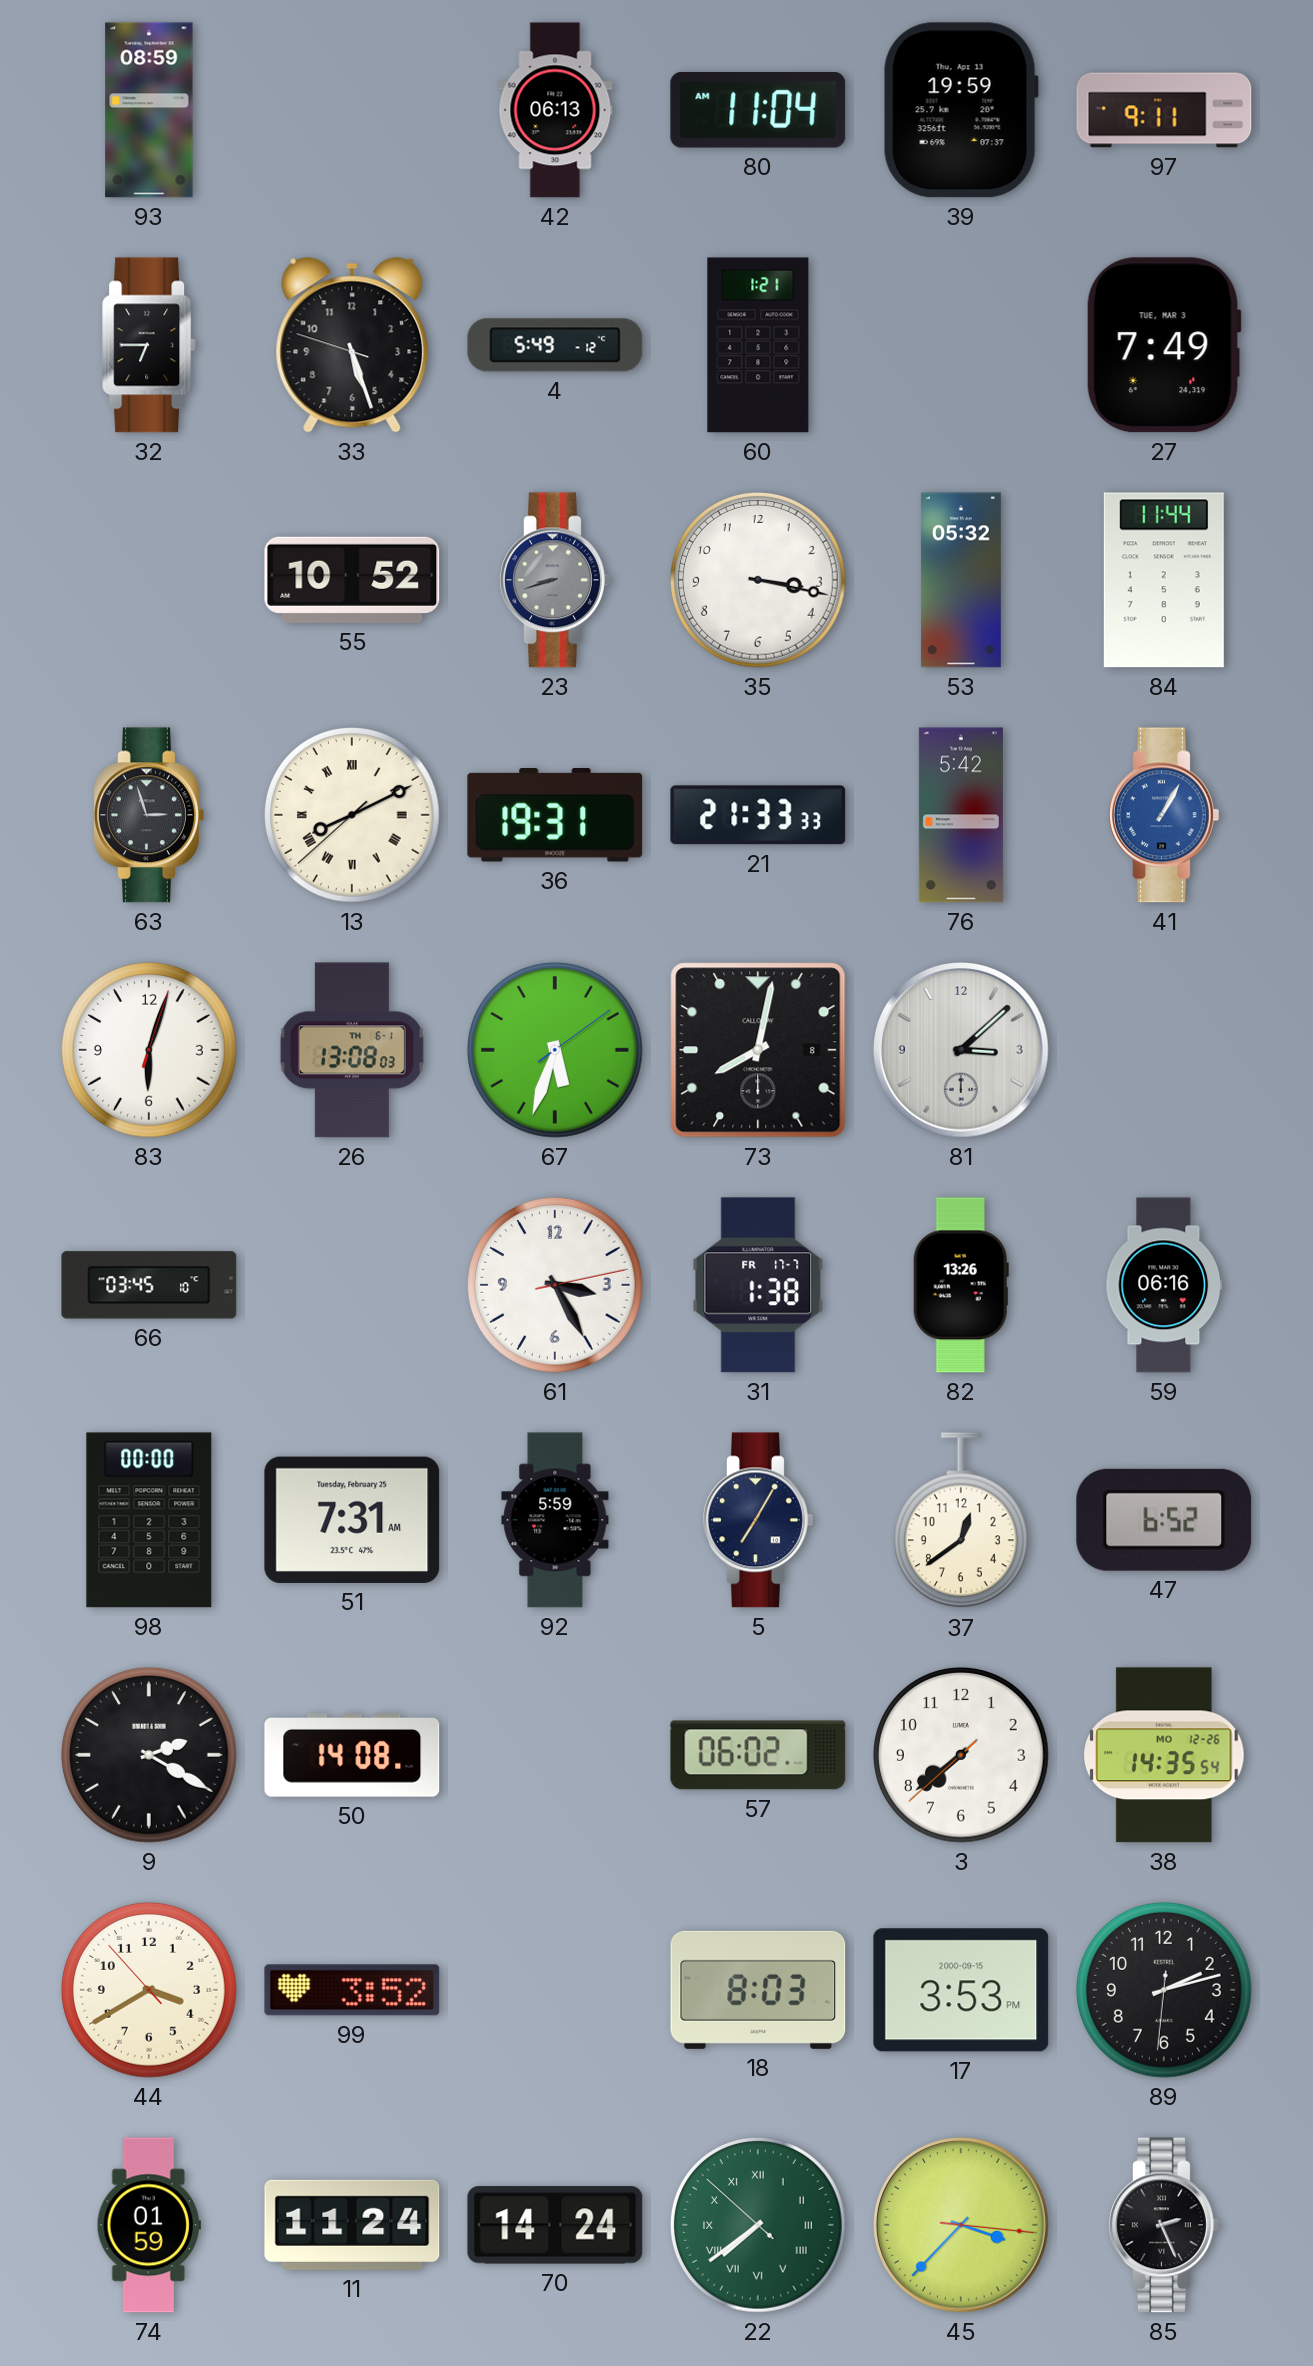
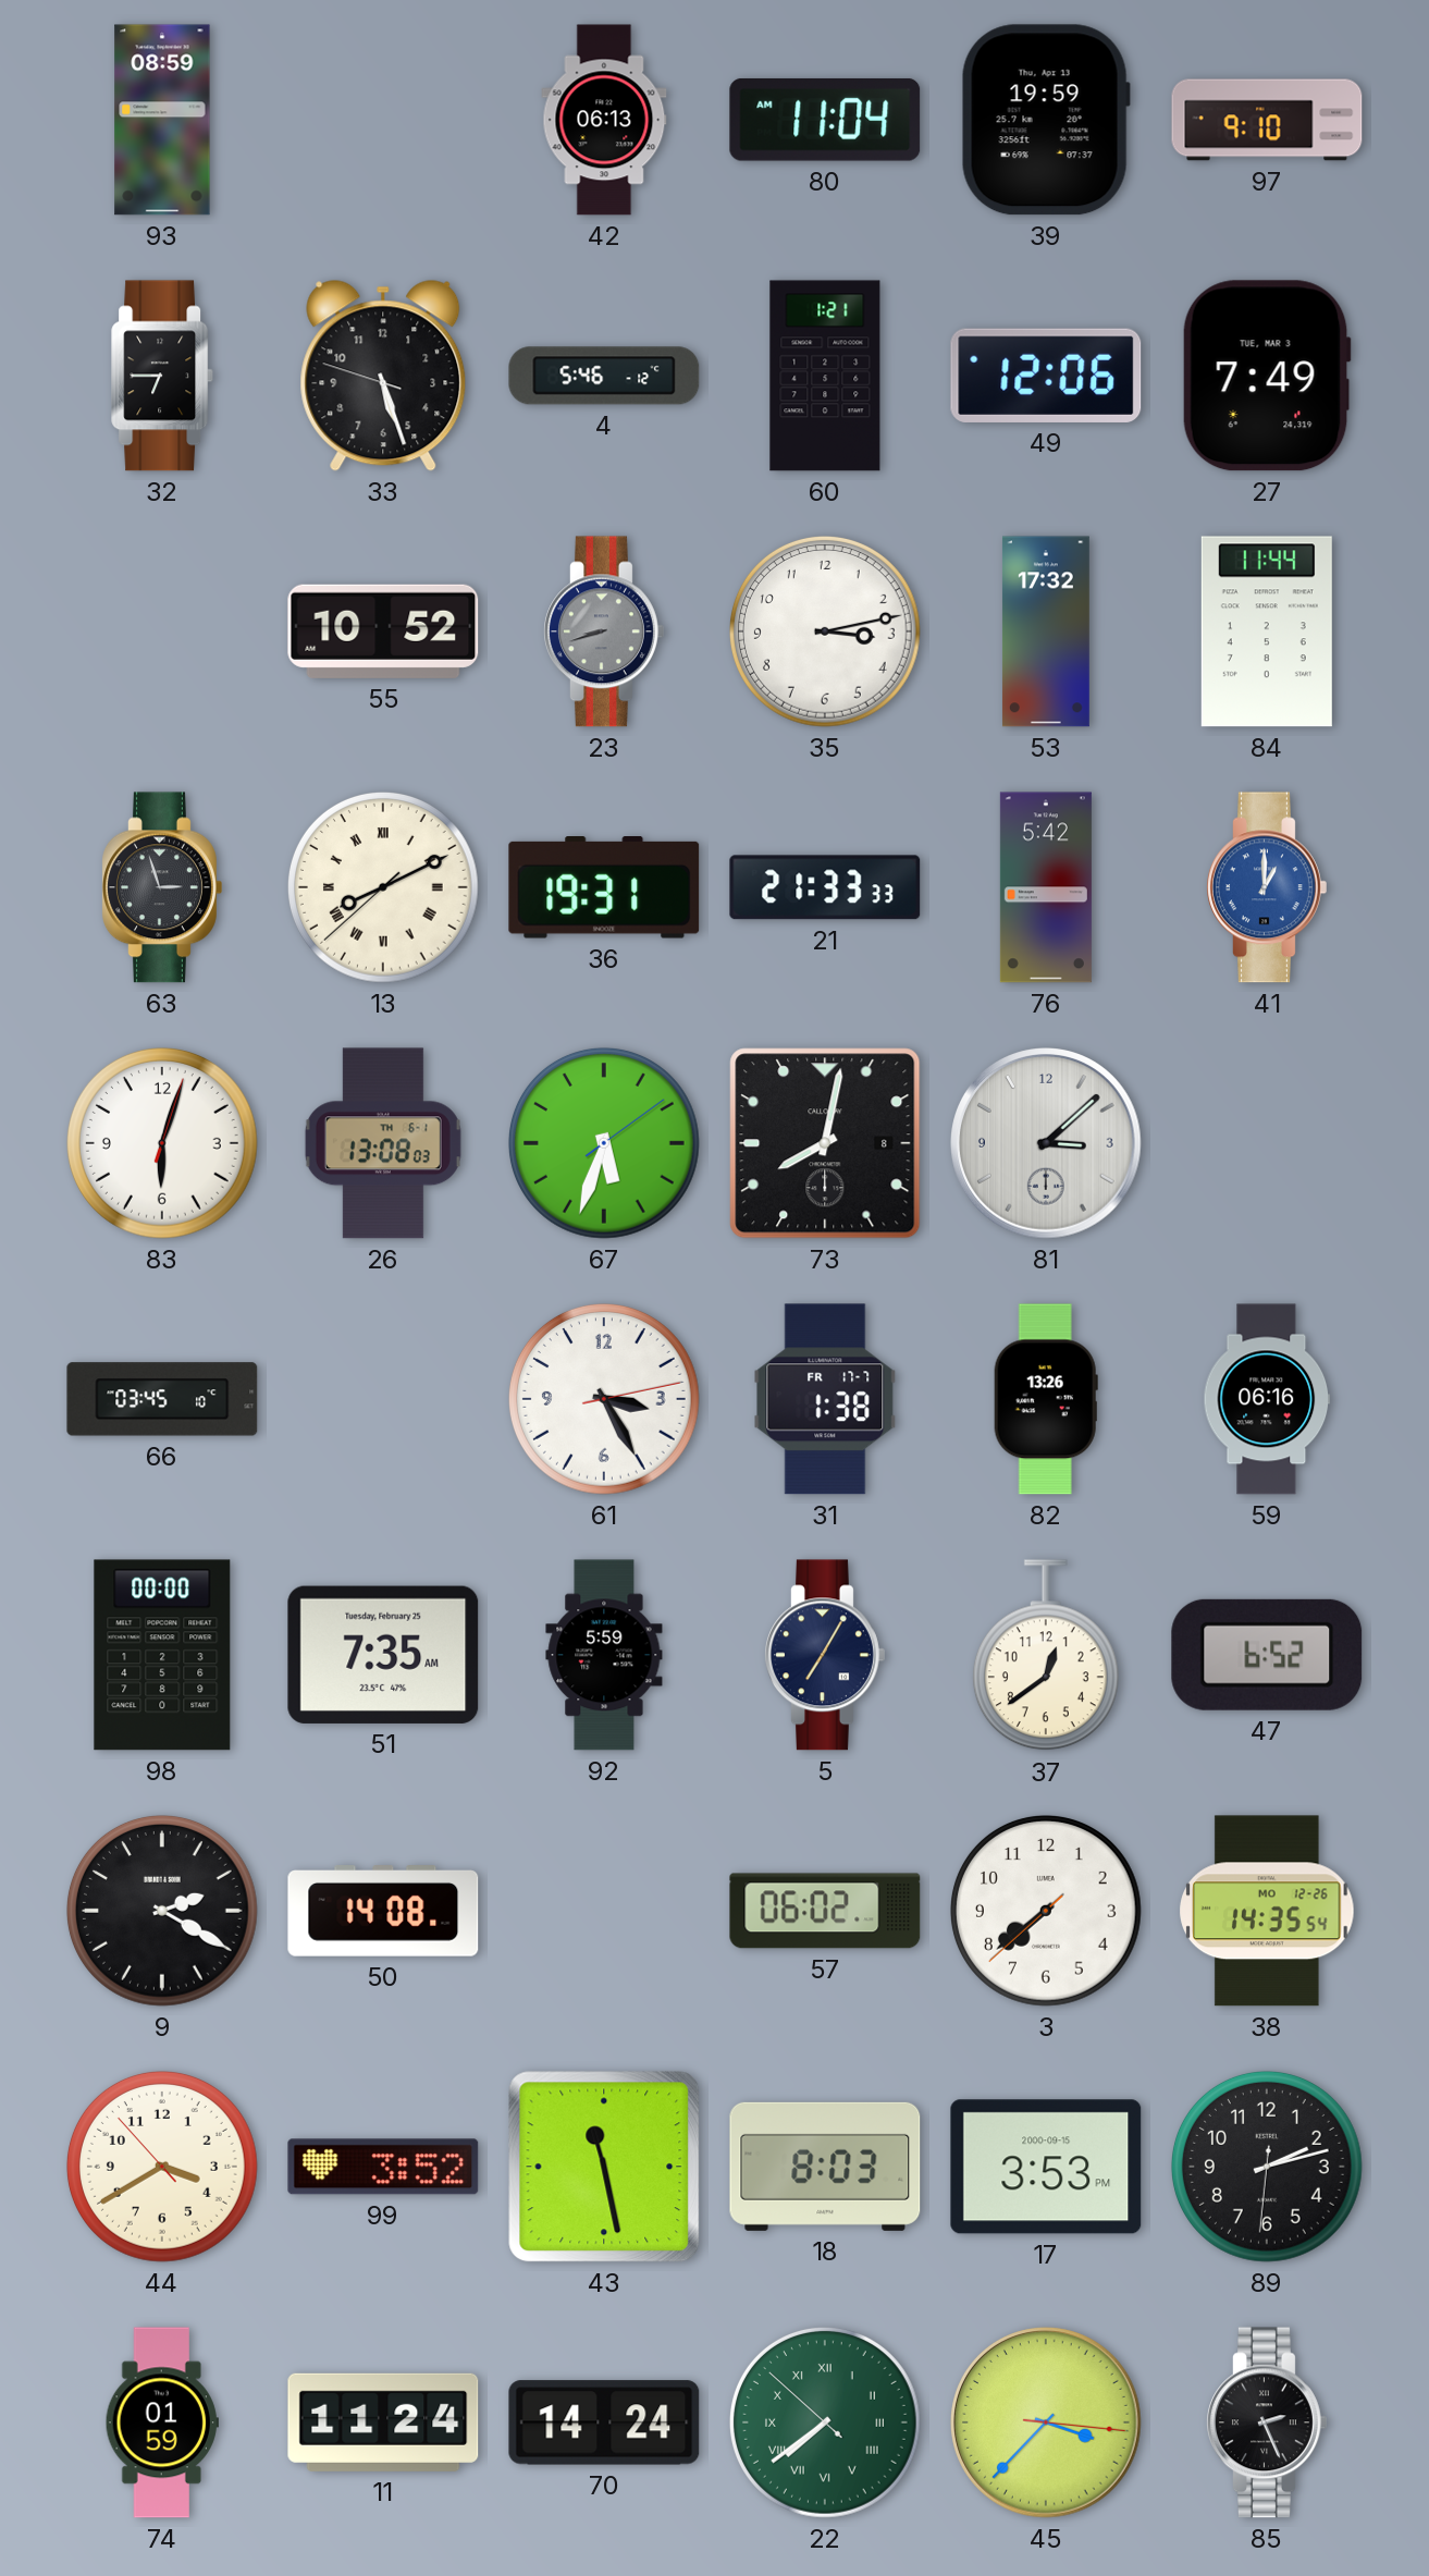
97: 9:11 -> 9:10 (1267, 120)
4: 5:49 -> 5:46 (604, 376)
49: none -> 12:06 (1046, 376)
35: 3:17 -> 3:13 (826, 633)
53: 05:32 -> 17:32 (1046, 631)
41: 1:05 -> 1:00 (1267, 887)
51: 7:31 -> 7:35 (383, 1655)
43: none -> 11:28 (604, 2167)
